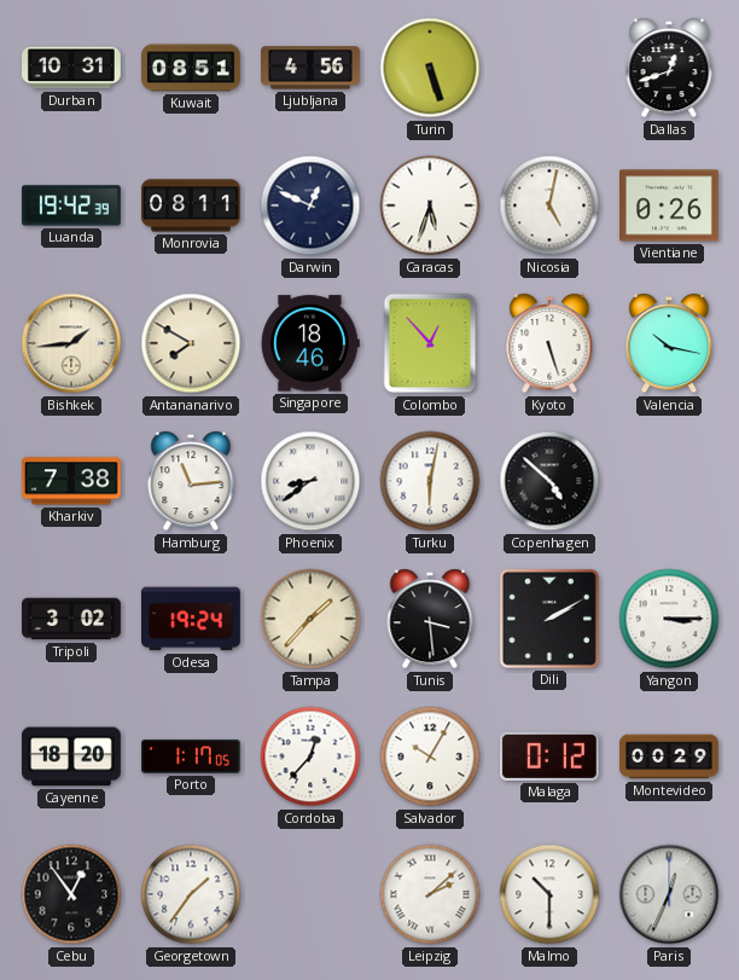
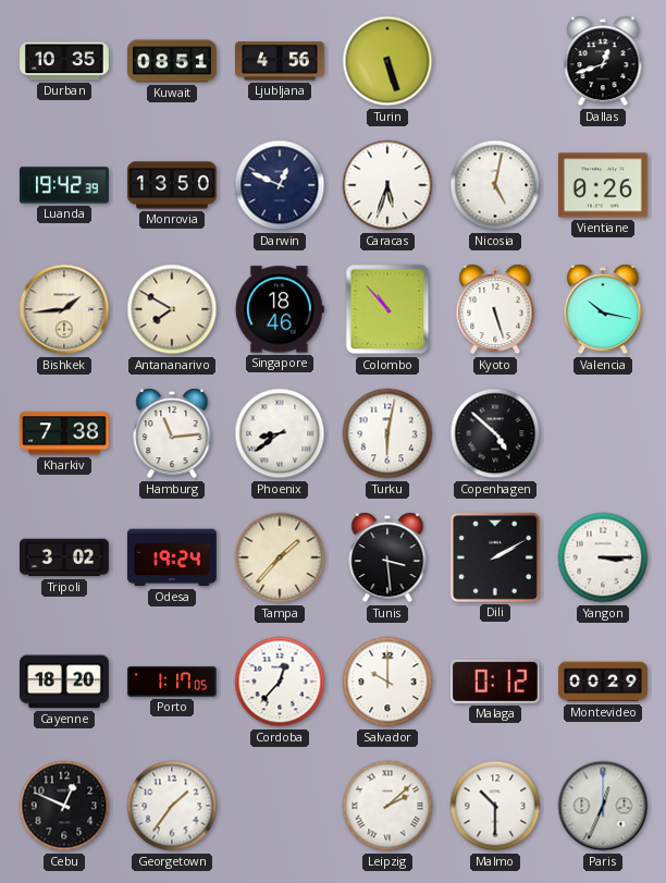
Durban: 10:31 -> 10:35 (64, 61)
Monrovia: 08:11 -> 13:50 (172, 185)
Colombo: 12:53 -> 10:53 (387, 309)
Salvador: 10:05 -> 10:00 (387, 682)
Cebu: 12:54 -> 12:49 (64, 806)
